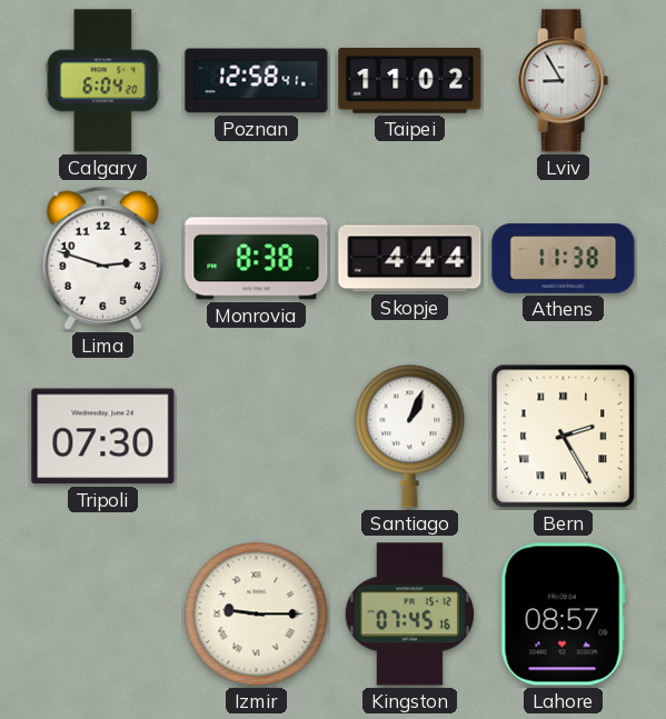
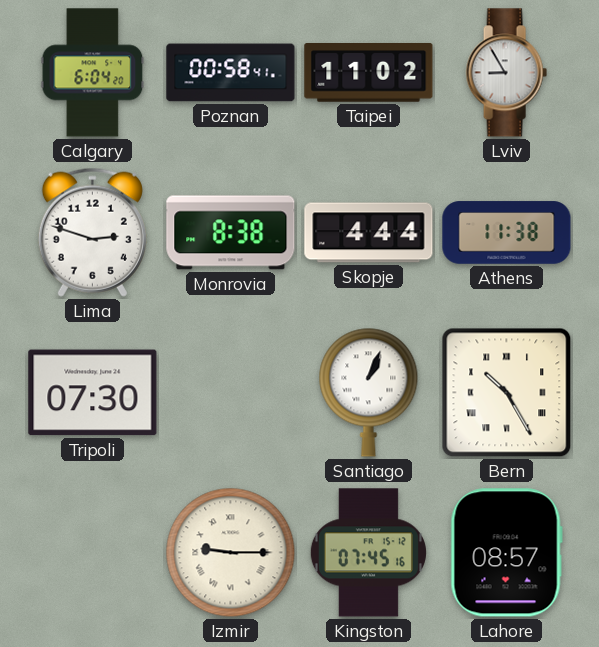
Poznan: 12:58 -> 00:58 (231, 73)
Bern: 2:25 -> 10:25 (507, 393)
